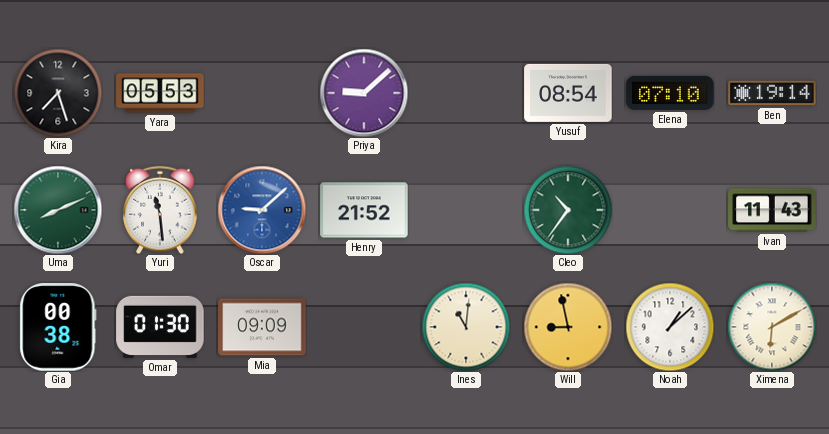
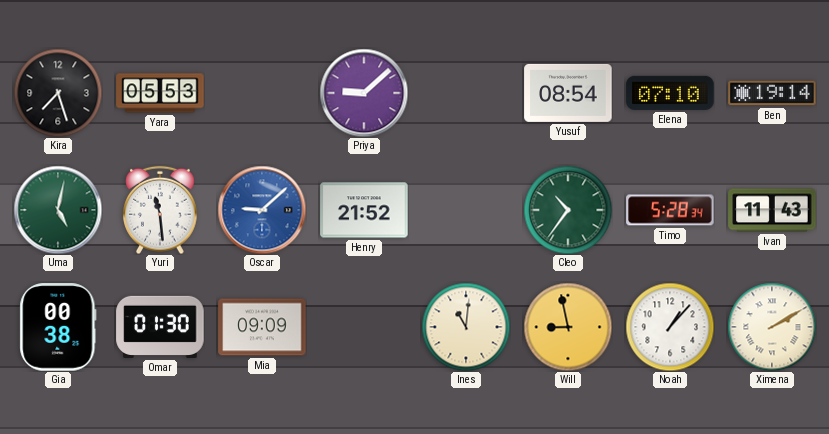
Uma: 8:11 -> 5:02 (58, 210)
Timo: none -> 5:28 (670, 210)
Noah: 1:08 -> 1:07 (670, 327)
Ximena: 6:10 -> 2:10 (772, 327)
